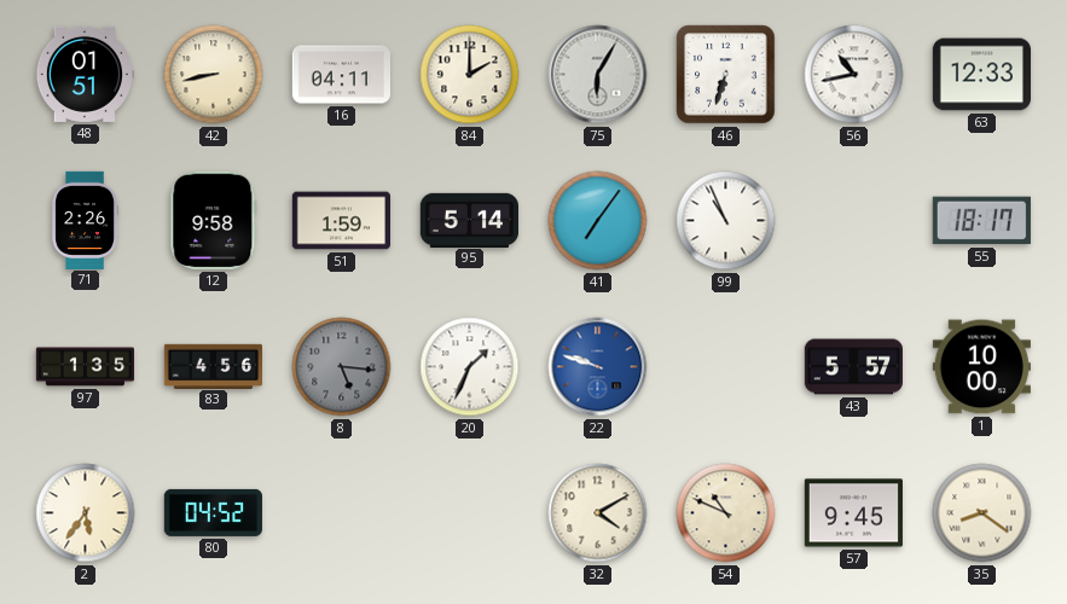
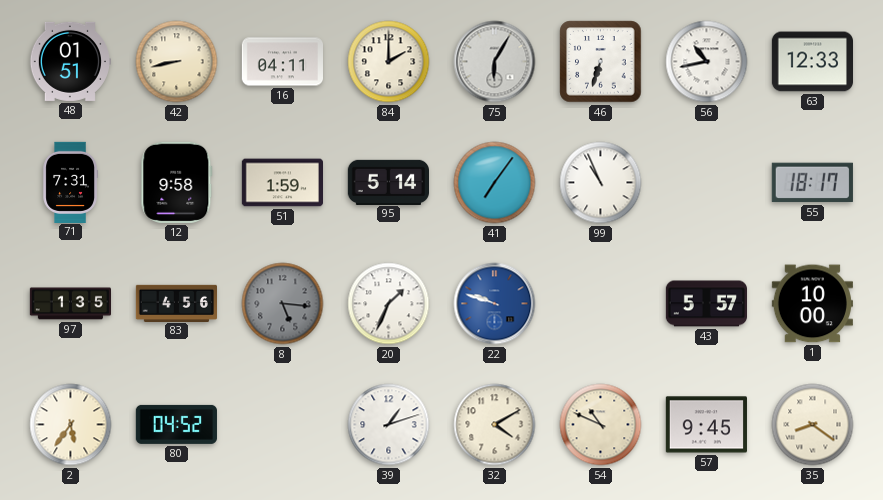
71: 2:26 -> 7:31 (70, 182)
39: none -> 1:12 (389, 425)
